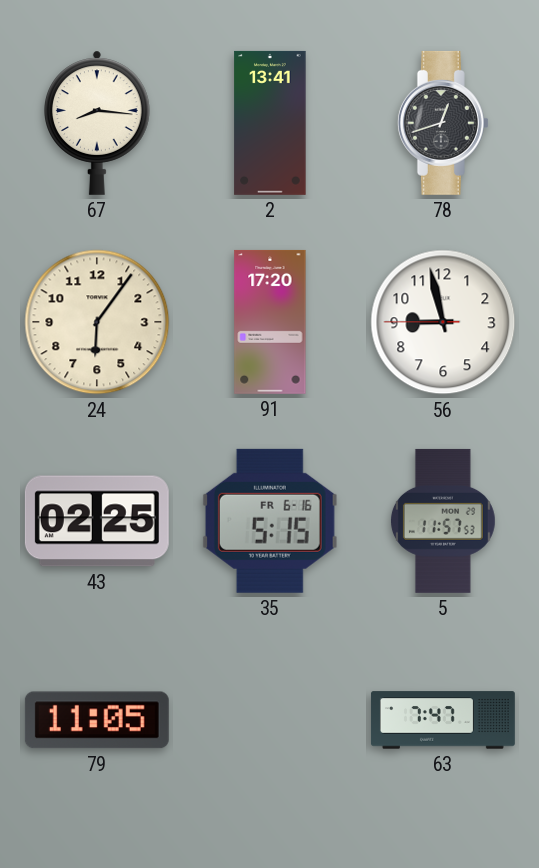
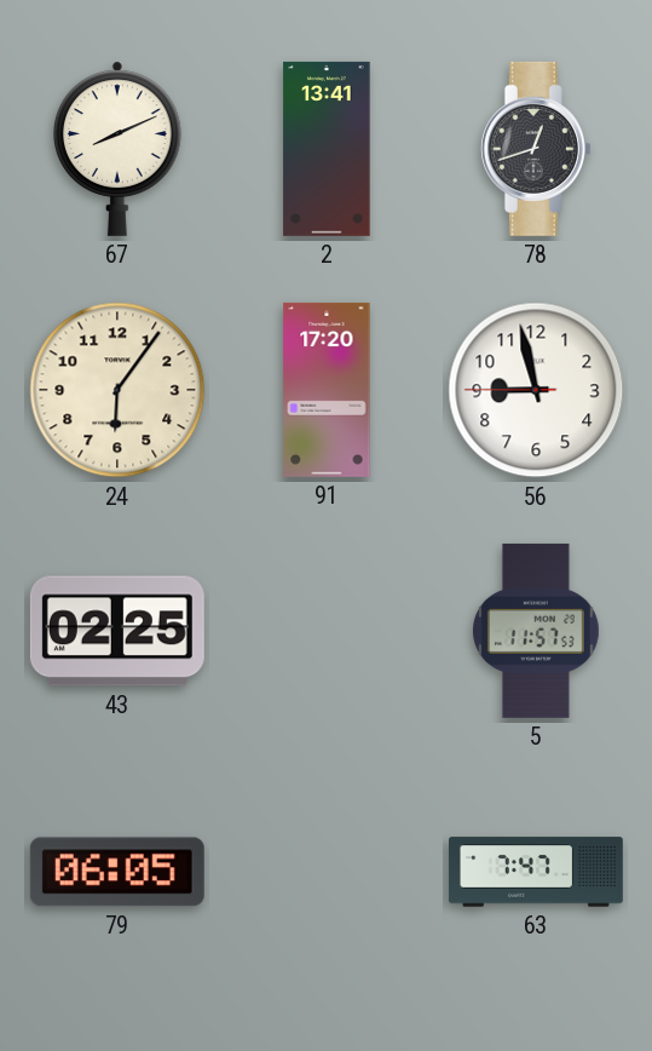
67: 8:16 -> 8:11 (117, 149)
35: 5:15 -> none (270, 521)
79: 11:05 -> 06:05 (117, 872)
